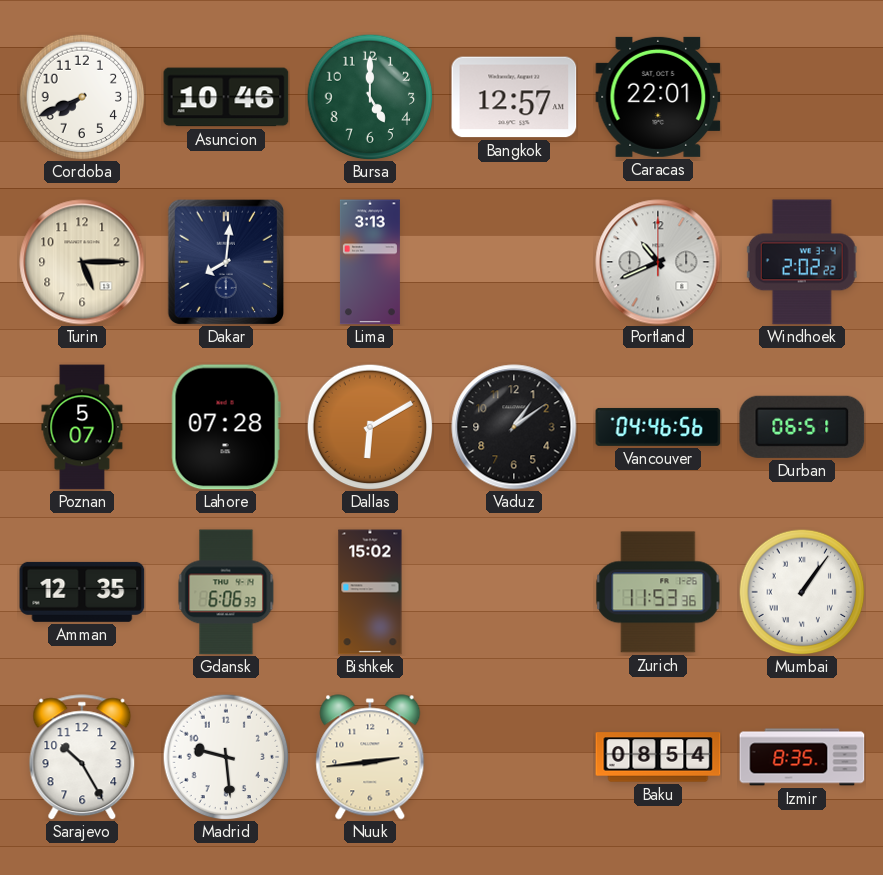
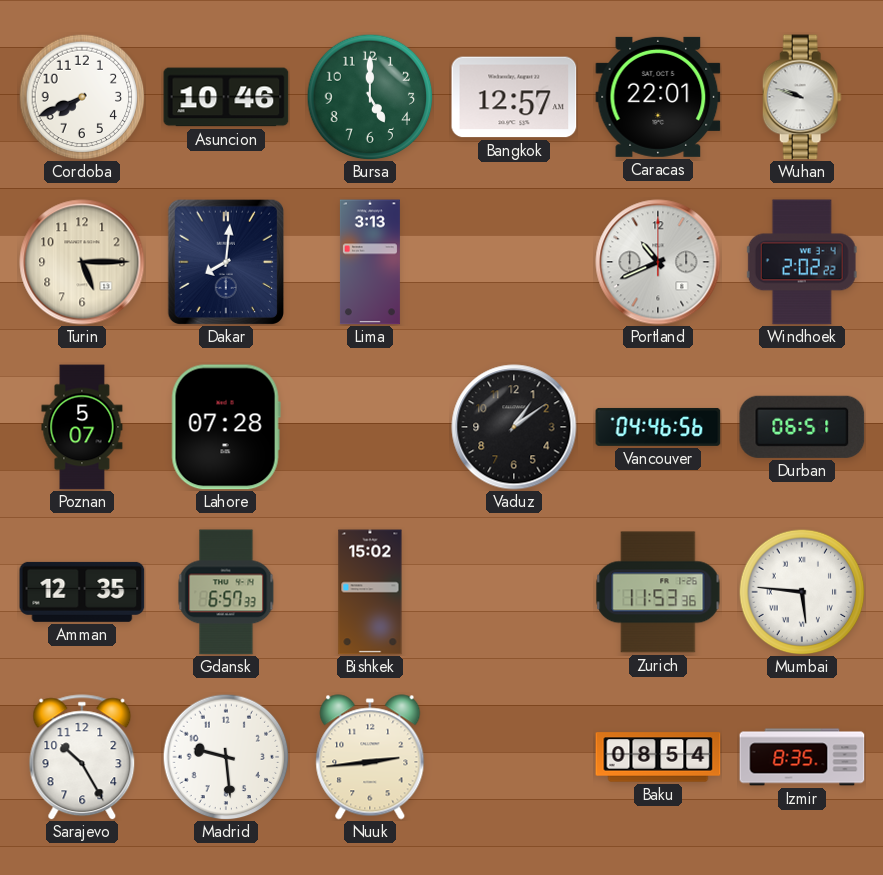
Wuhan: none -> 9:48 (802, 97)
Dallas: 6:10 -> none (370, 427)
Gdansk: 6:06 -> 6:57 (226, 592)
Mumbai: 1:06 -> 5:46 (802, 592)
